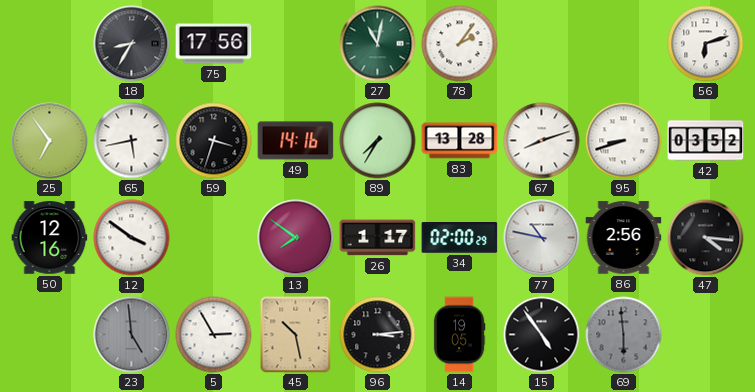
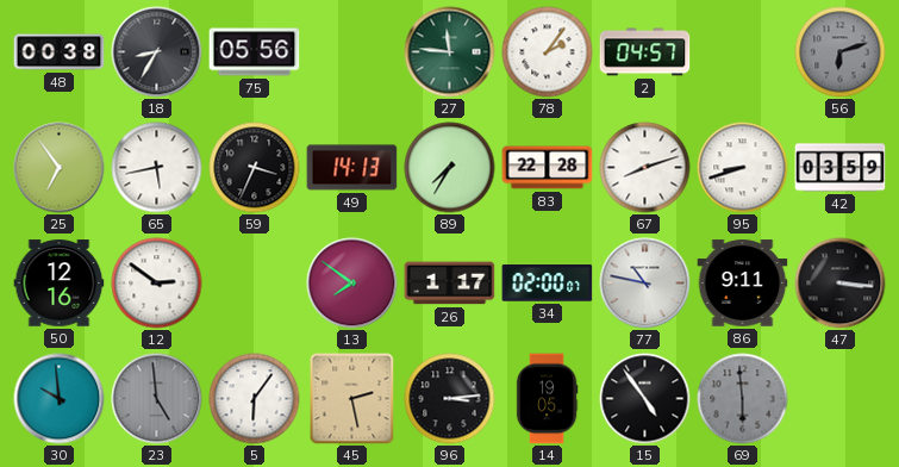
48: none -> 00:38 (60, 52)
75: 17:56 -> 05:56 (255, 52)
27: 11:02 -> 11:46 (450, 52)
2: none -> 04:57 (645, 52)
56 dial: white -> grey (841, 52)
59: 3:33 -> 3:34 (255, 168)
49: 14:16 -> 14:13 (352, 168)
83: 13:28 -> 22:28 (548, 168)
42: 03:52 -> 03:59 (841, 168)
12: 3:51 -> 2:51 (157, 284)
34: 02:00:29 -> 02:00:07 (548, 284)
86: 2:56 -> 9:11 (743, 284)
47: 4:16 -> 3:16 (841, 284)
30: none -> 9:59 (60, 399)
5: 2:55 -> 6:06 (255, 399)
45: 10:28 -> 2:28 (352, 399)
